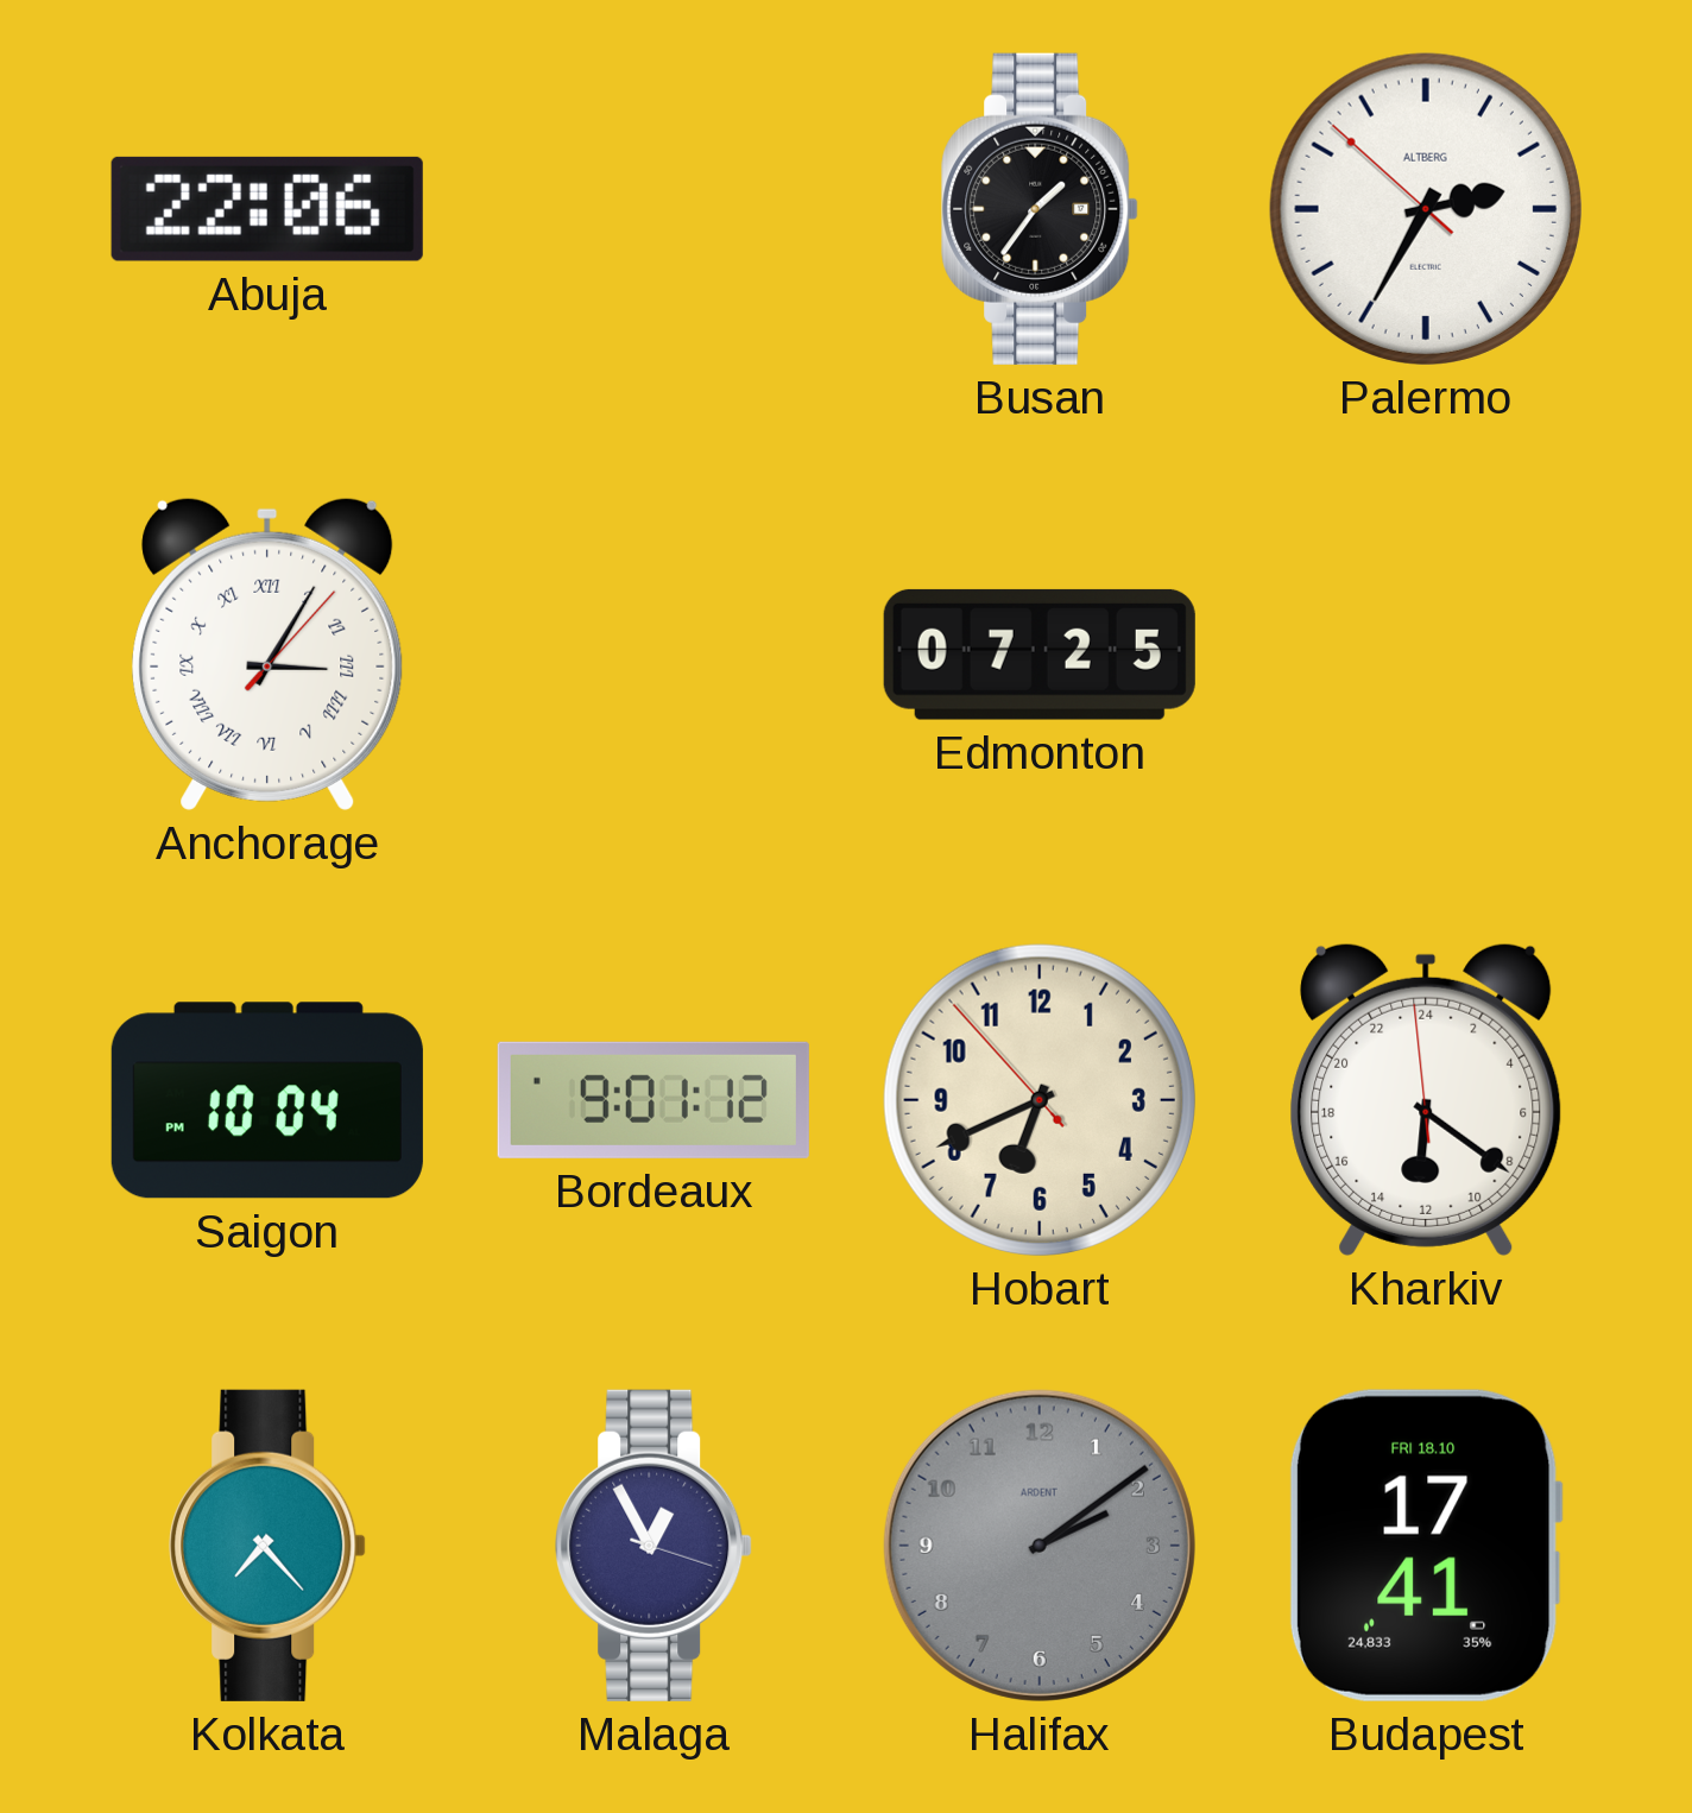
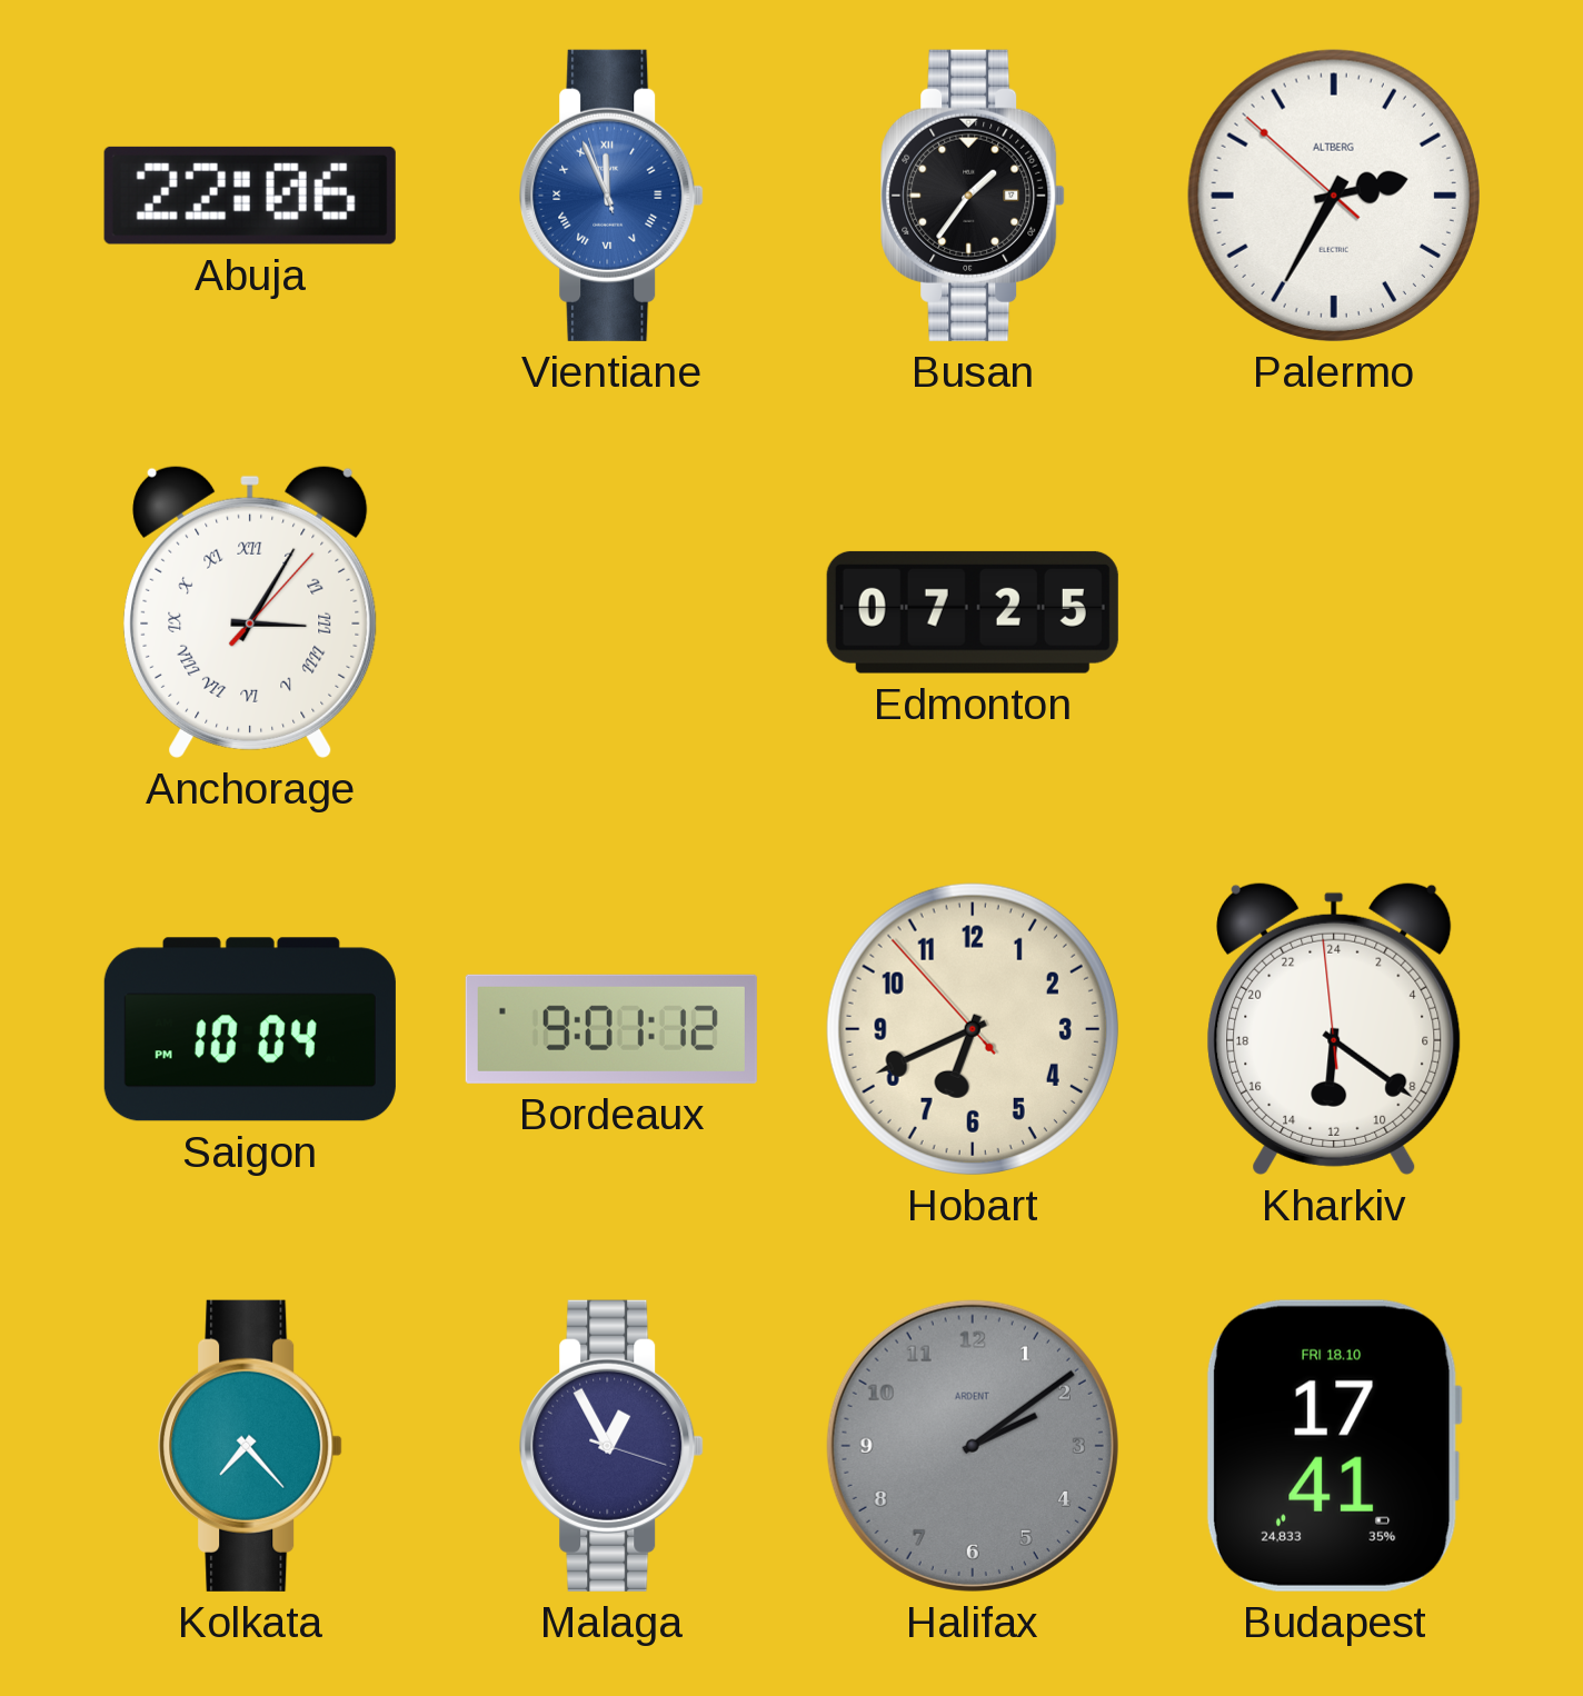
Vientiane: none -> 11:55 (611, 196)
